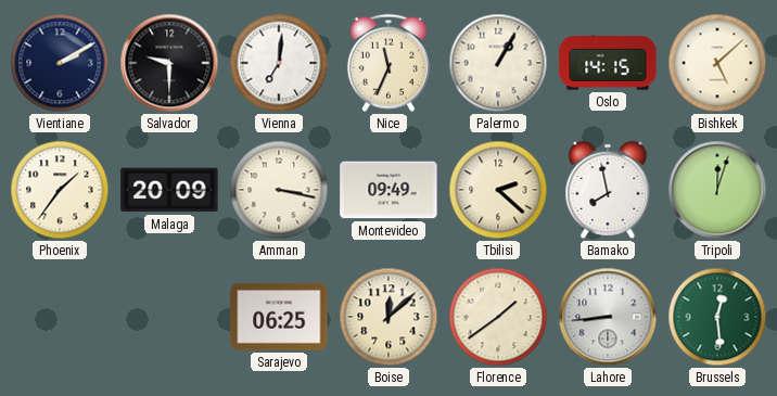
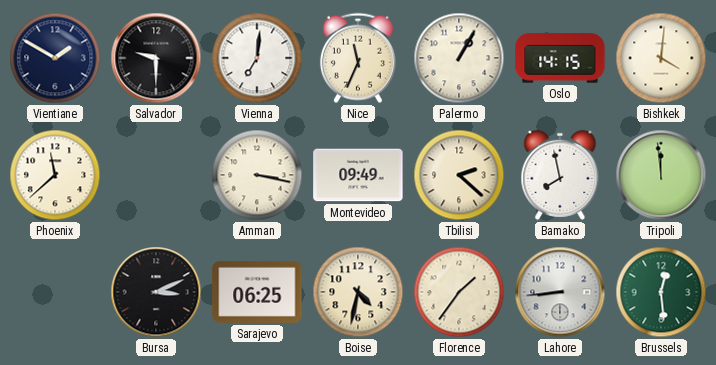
Vientiane: 2:10 -> 1:50 (55, 58)
Bishkek: 5:08 -> 4:01 (661, 58)
Phoenix: 1:36 -> 11:38 (55, 175)
Malaga: 20:09 -> none (169, 190)
Tripoli: 12:03 -> 11:59 (661, 175)
Bursa: none -> 3:11 (156, 292)
Boise: 12:08 -> 4:32 (358, 292)
Florence: 1:39 -> 1:36 (459, 292)
